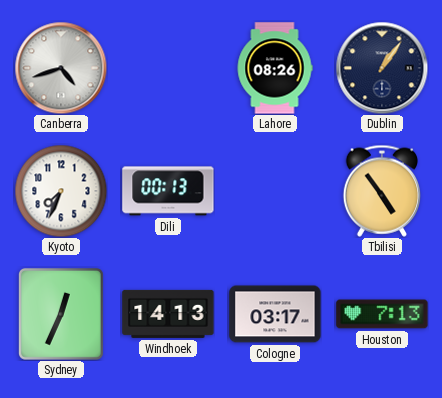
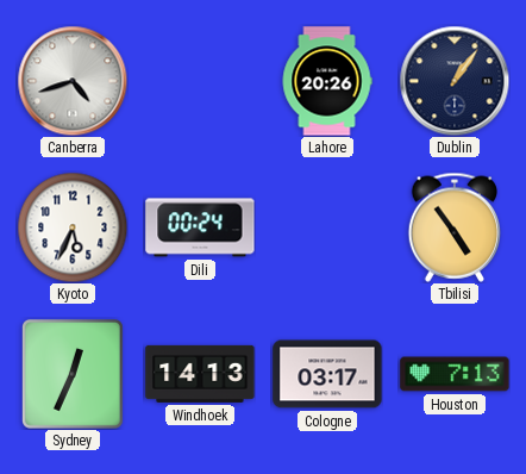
Lahore: 08:26 -> 20:26 (327, 81)
Kyoto: 7:34 -> 5:34 (73, 227)
Dili: 00:13 -> 00:24 (200, 227)
